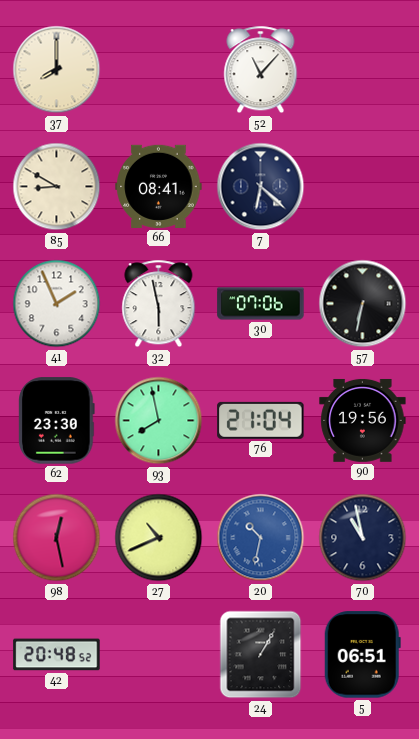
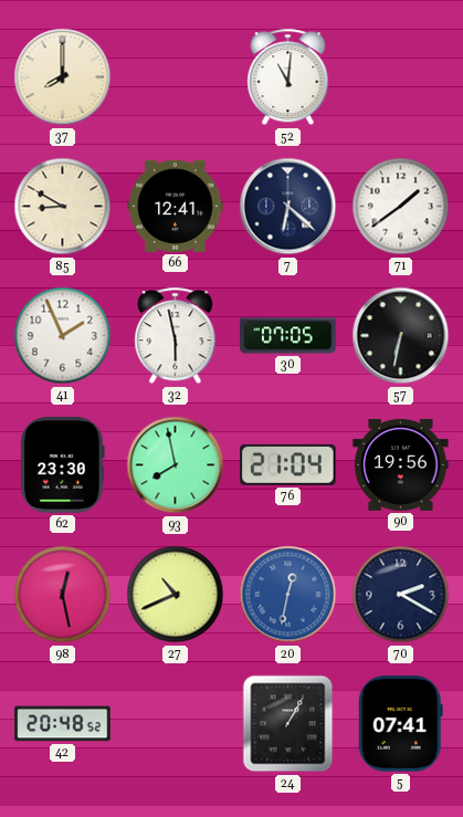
52: 11:07 -> 11:01 (288, 77)
66: 08:41 -> 12:41 (176, 206)
71: none -> 1:39 (401, 207)
30: 07:06 -> 07:05 (288, 336)
20: 10:32 -> 12:32 (288, 595)
70: 10:58 -> 2:20 (401, 595)
5: 06:51 -> 07:41 (400, 724)
